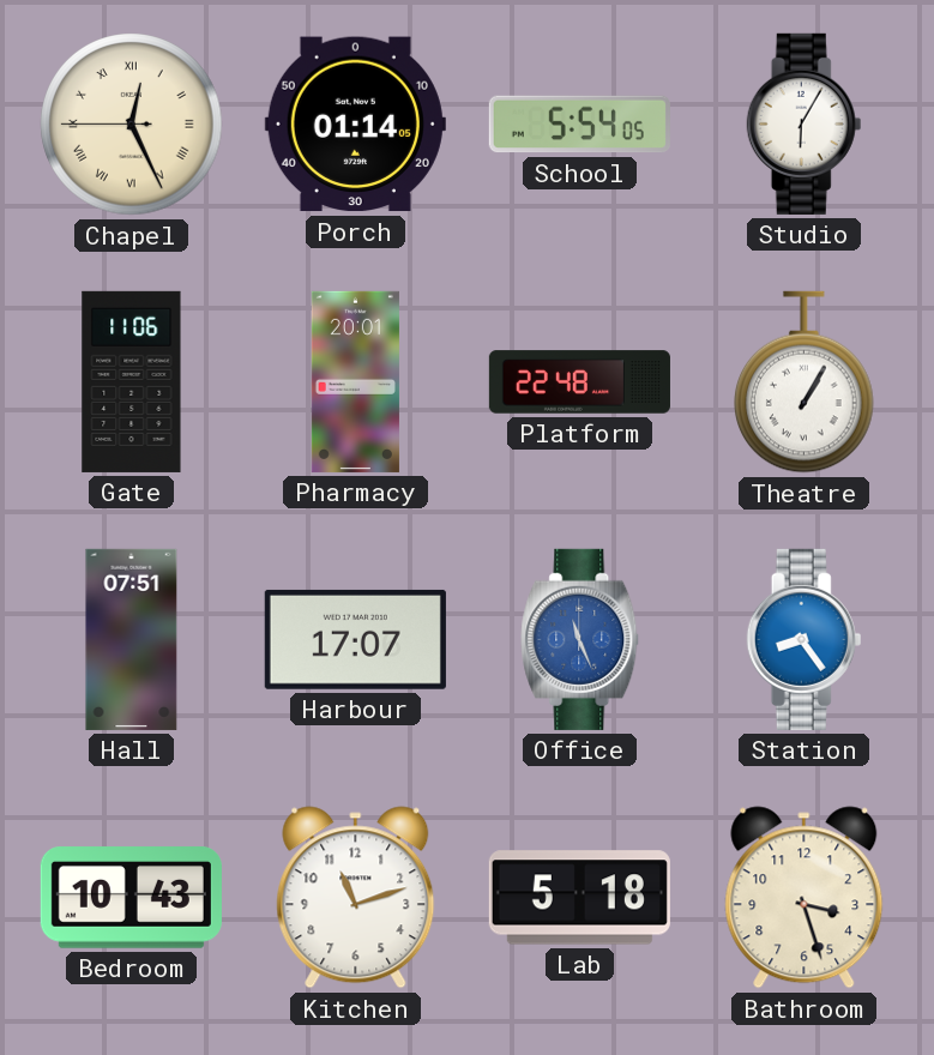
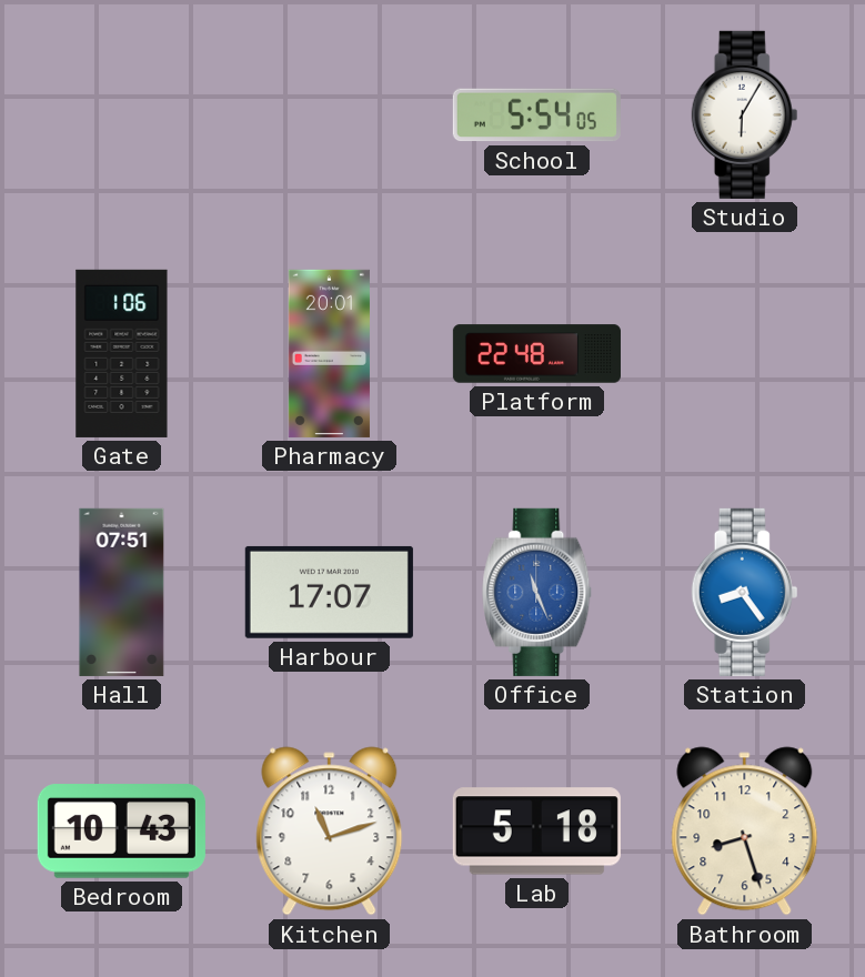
Chapel: 12:25 -> none (132, 125)
Porch: 01:14 -> none (355, 125)
Gate: 11:06 -> 1:06 (122, 353)
Theatre: 1:05 -> none (805, 382)
Bathroom: 3:27 -> 8:27 (745, 832)
